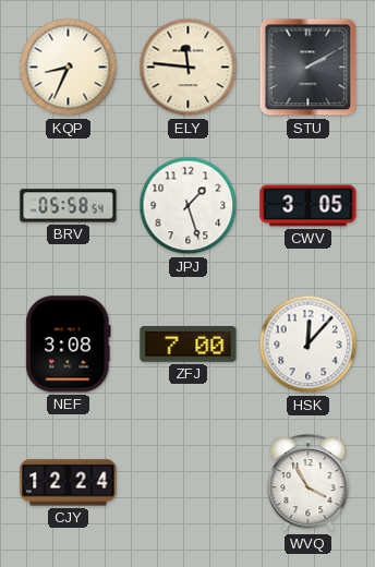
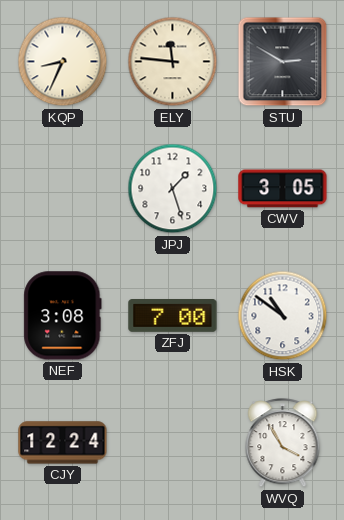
STU: 2:10 -> 2:50 (283, 62)
BRV: 05:58 -> none (69, 206)
HSK: 12:07 -> 10:51 (283, 316)
